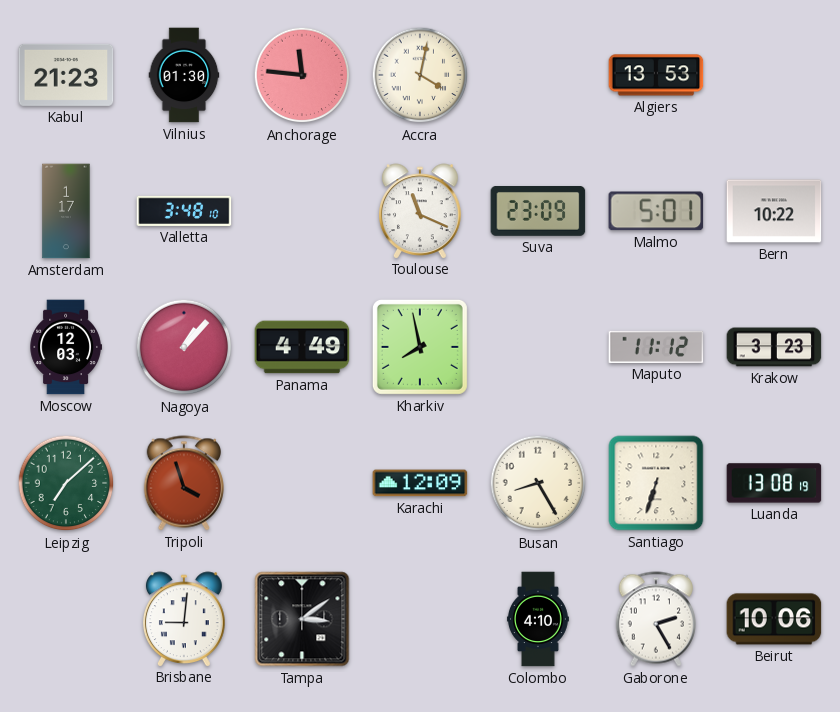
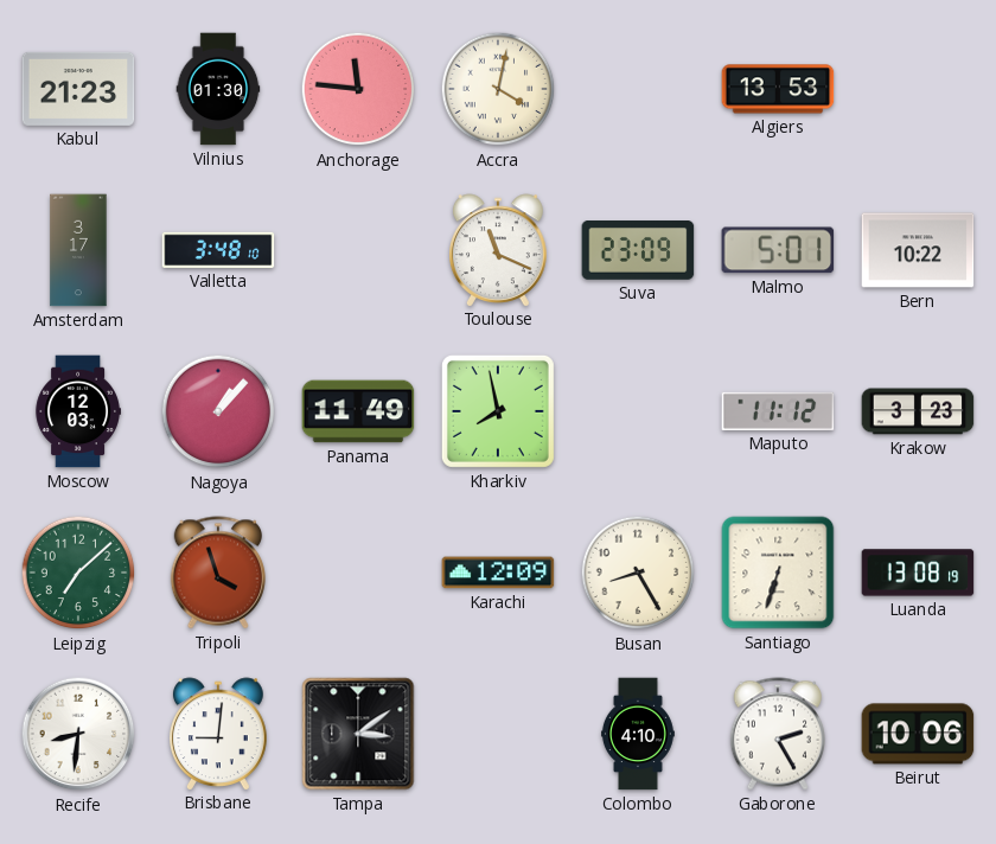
Amsterdam: 1:17 -> 3:17 (78, 250)
Panama: 4:49 -> 11:49 (358, 411)
Recife: none -> 8:31 (78, 734)
